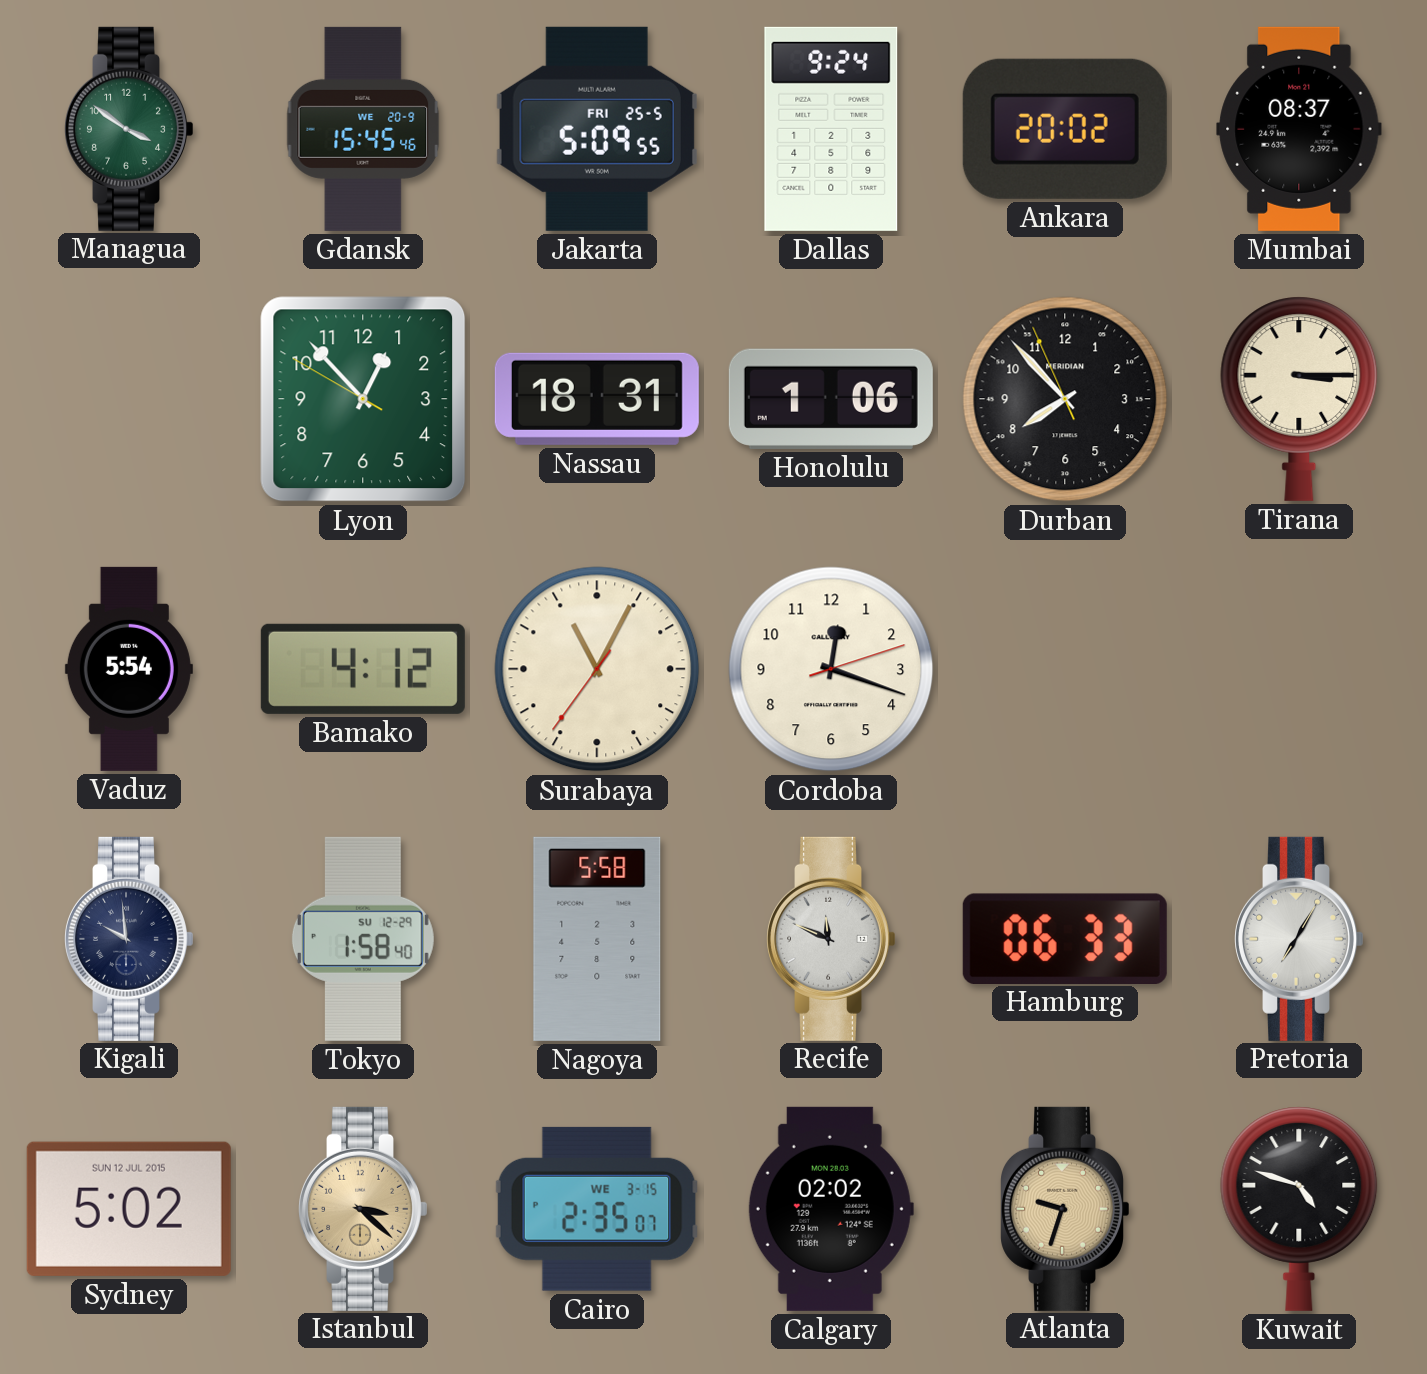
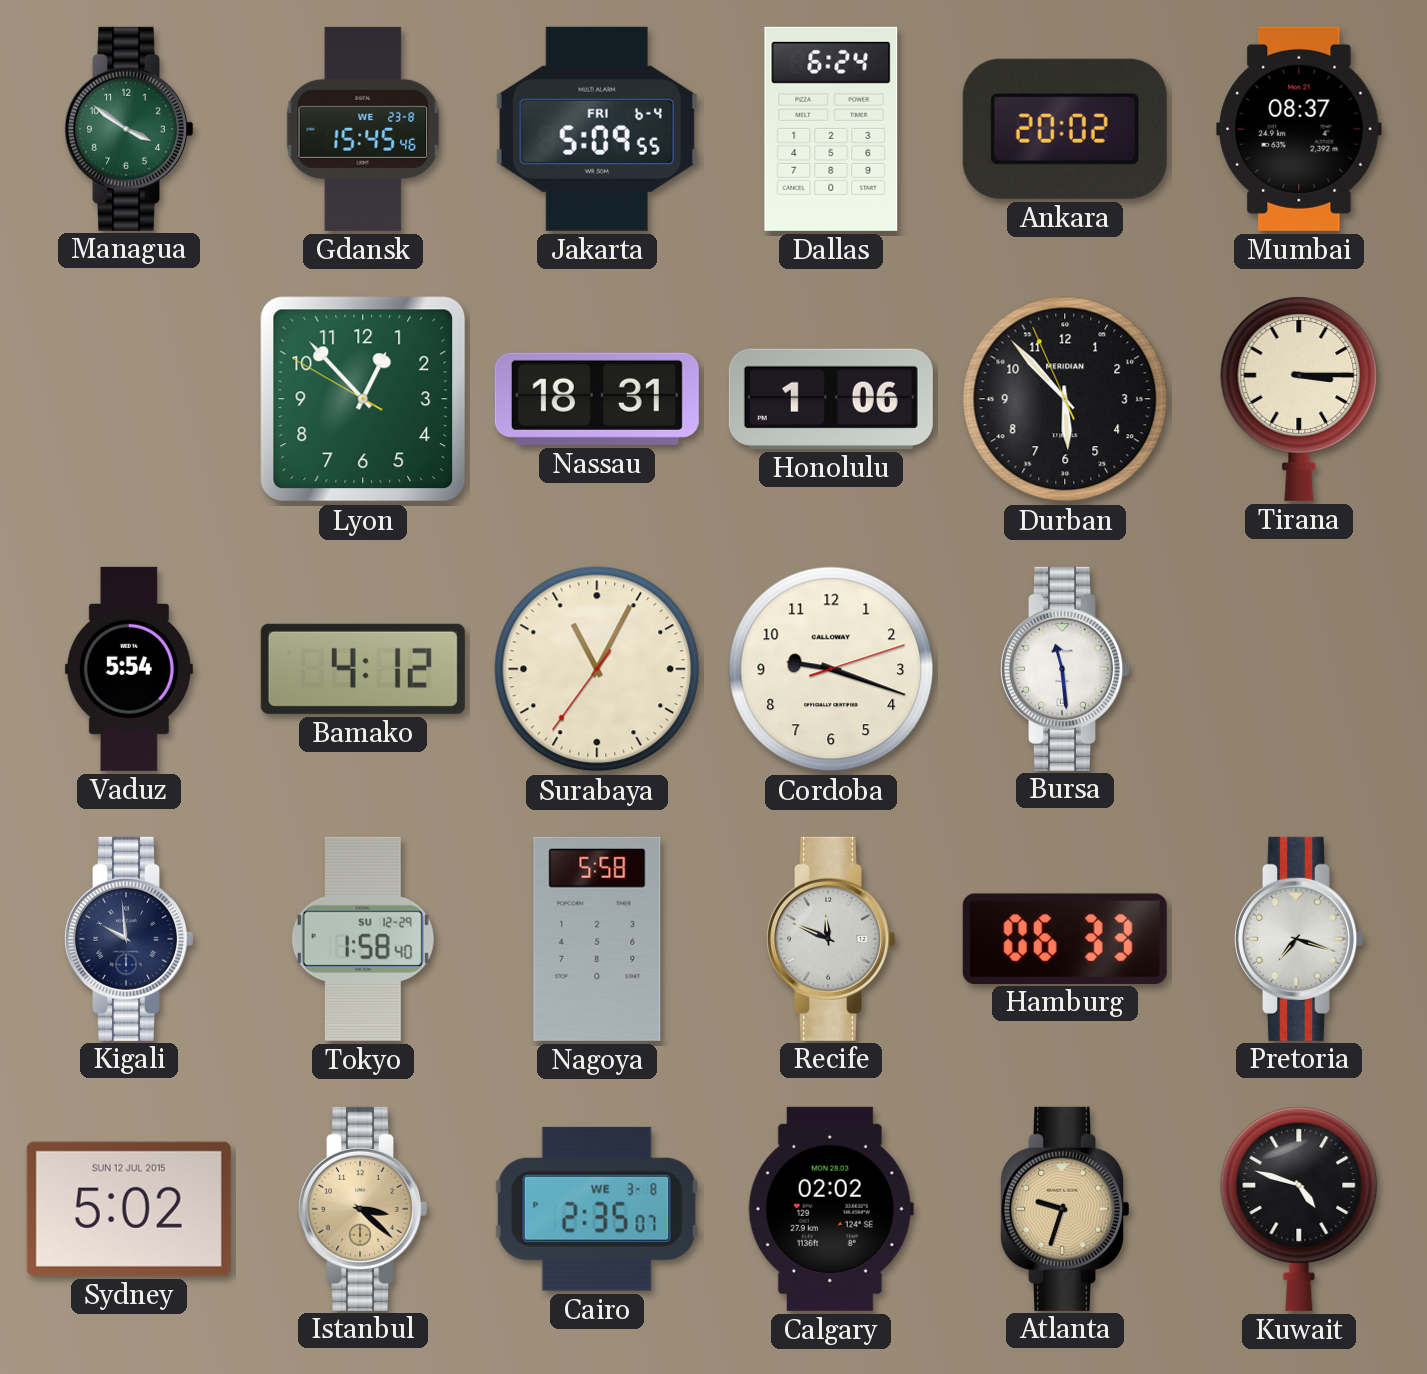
Gdansk date: WE 20-9 -> WE 23-8 (363, 129)
Jakarta date: FRI 25-5 -> FRI 6-4 (597, 129)
Dallas: 9:24 -> 6:24 (831, 129)
Durban: 7:52 -> 5:52 (1065, 399)
Cordoba: 12:18 -> 9:18 (831, 669)
Bursa: none -> 11:29 (1065, 669)
Pretoria: 7:05 -> 7:18 (1299, 939)
Cairo date: WE 3-15 -> WE 3-8 (597, 1209)
